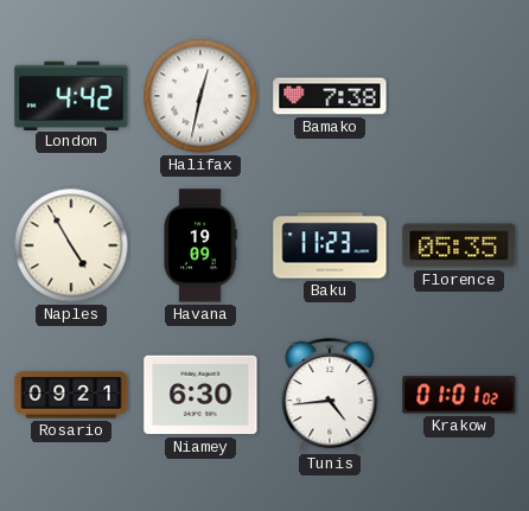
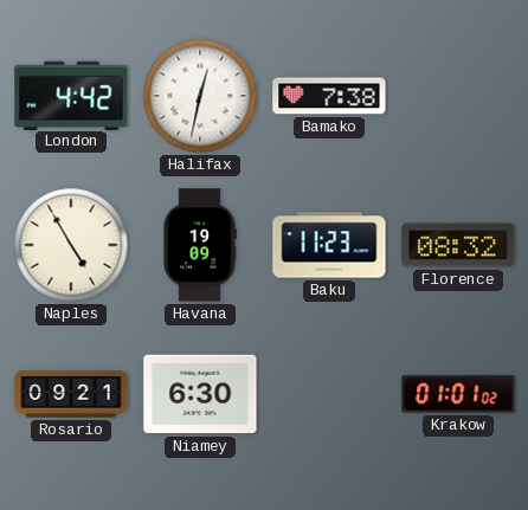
Florence: 05:35 -> 08:32 (458, 245)
Tunis: 4:44 -> none (330, 395)
